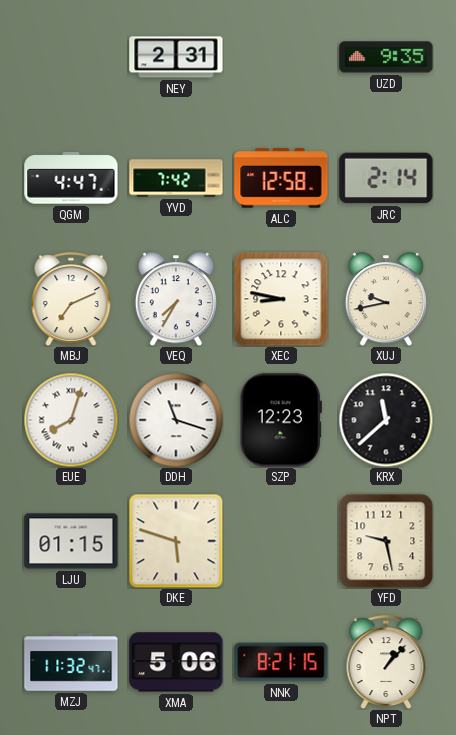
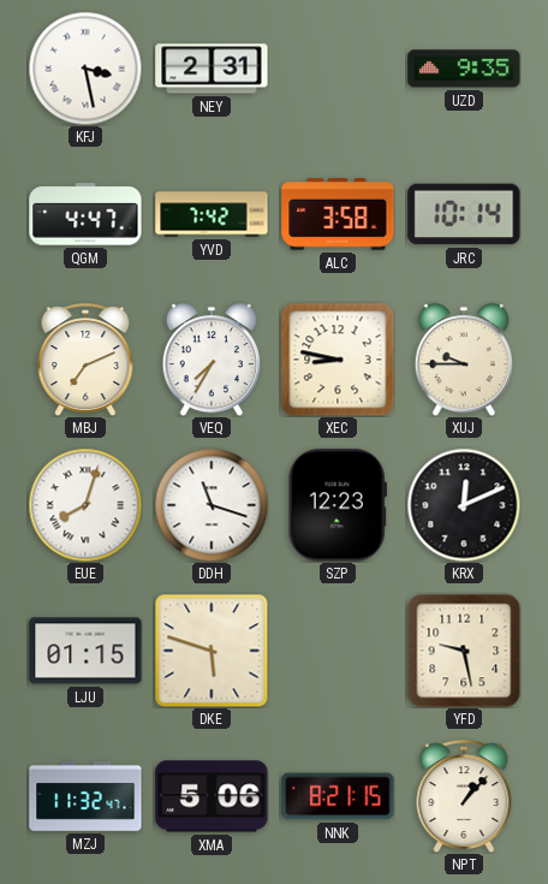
KFJ: none -> 3:28 (85, 69)
ALC: 12:58 -> 3:58 (338, 214)
JRC: 2:14 -> 10:14 (464, 214)
XUJ: 9:43 -> 9:45 (464, 360)
KRX: 11:38 -> 12:11 (464, 505)
